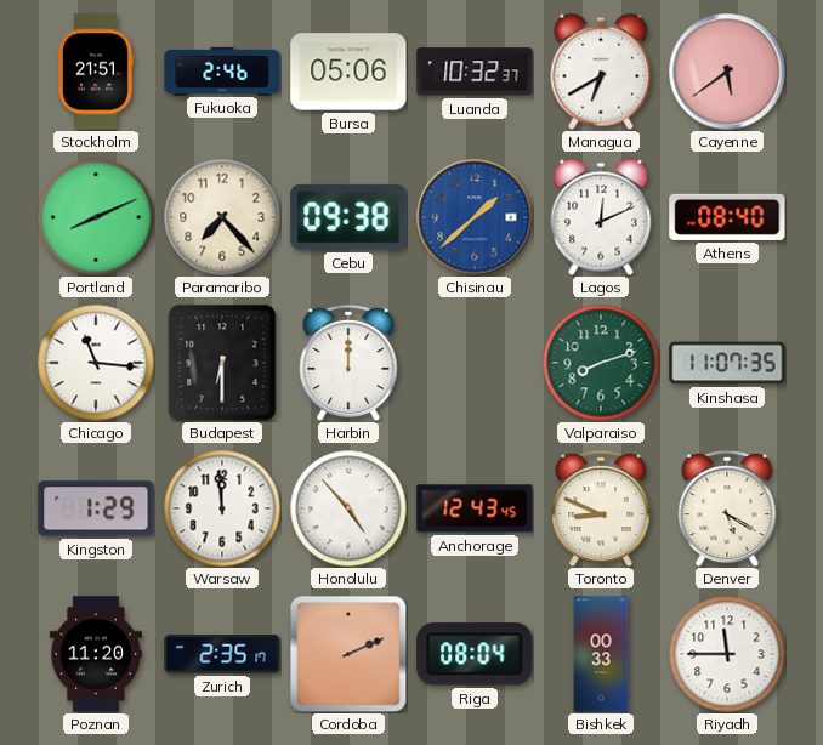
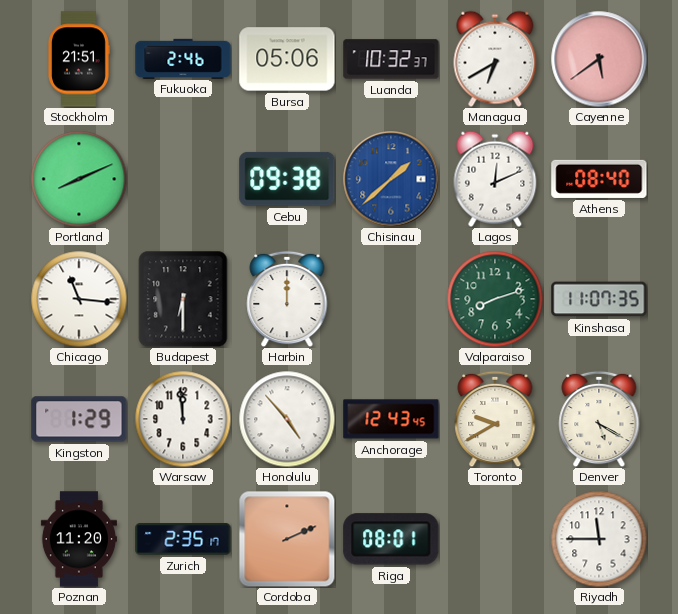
Paramaribo: 7:23 -> none (222, 217)
Toronto: 8:49 -> 9:40 (495, 419)
Riga: 08:04 -> 08:01 (391, 539)
Bishkek: 00:33 -> none (601, 654)
